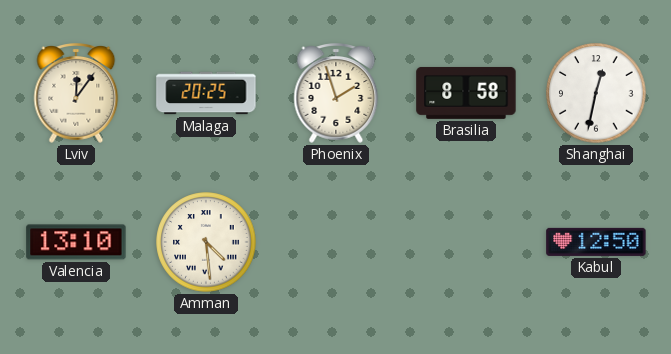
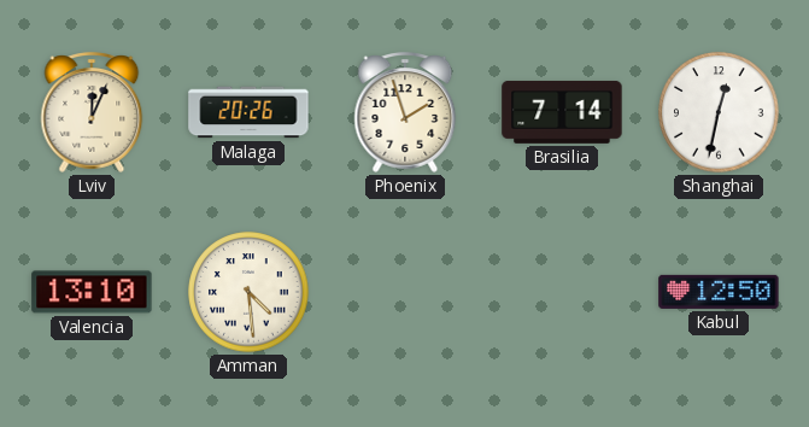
Lviv: 12:06 -> 12:04 (92, 112)
Malaga: 20:25 -> 20:26 (248, 112)
Brasilia: 8:58 -> 7:14 (562, 112)
